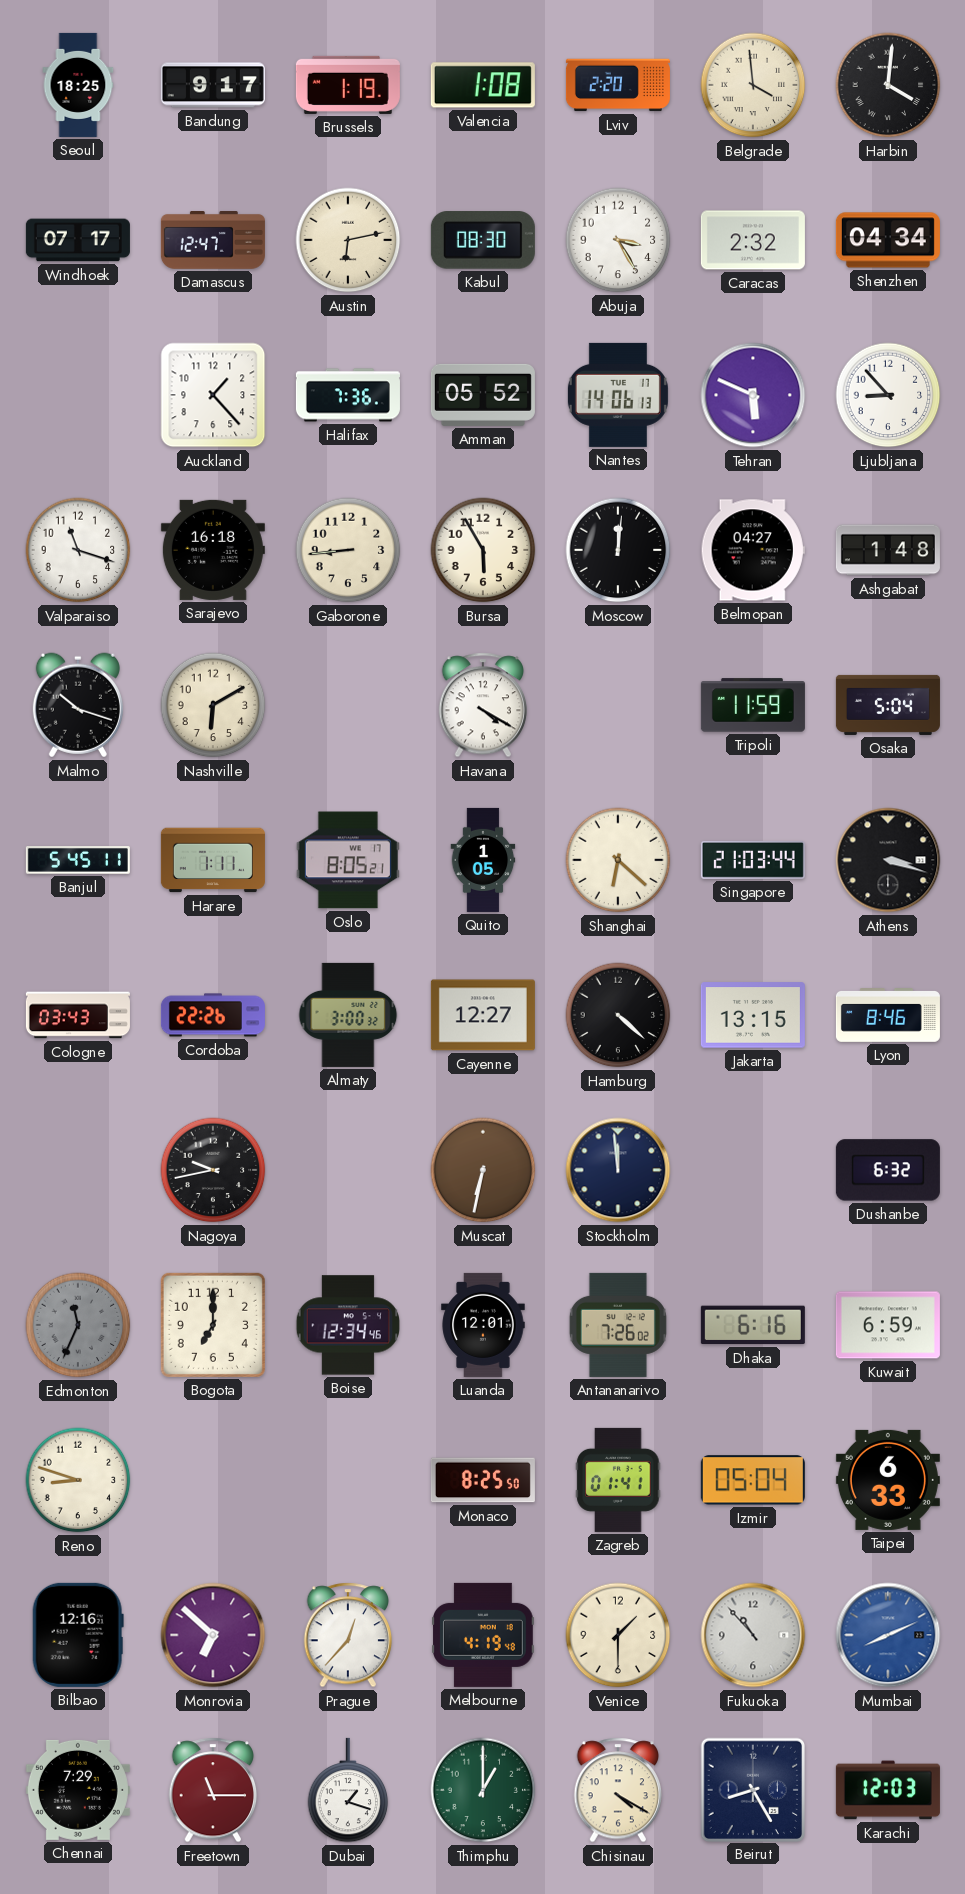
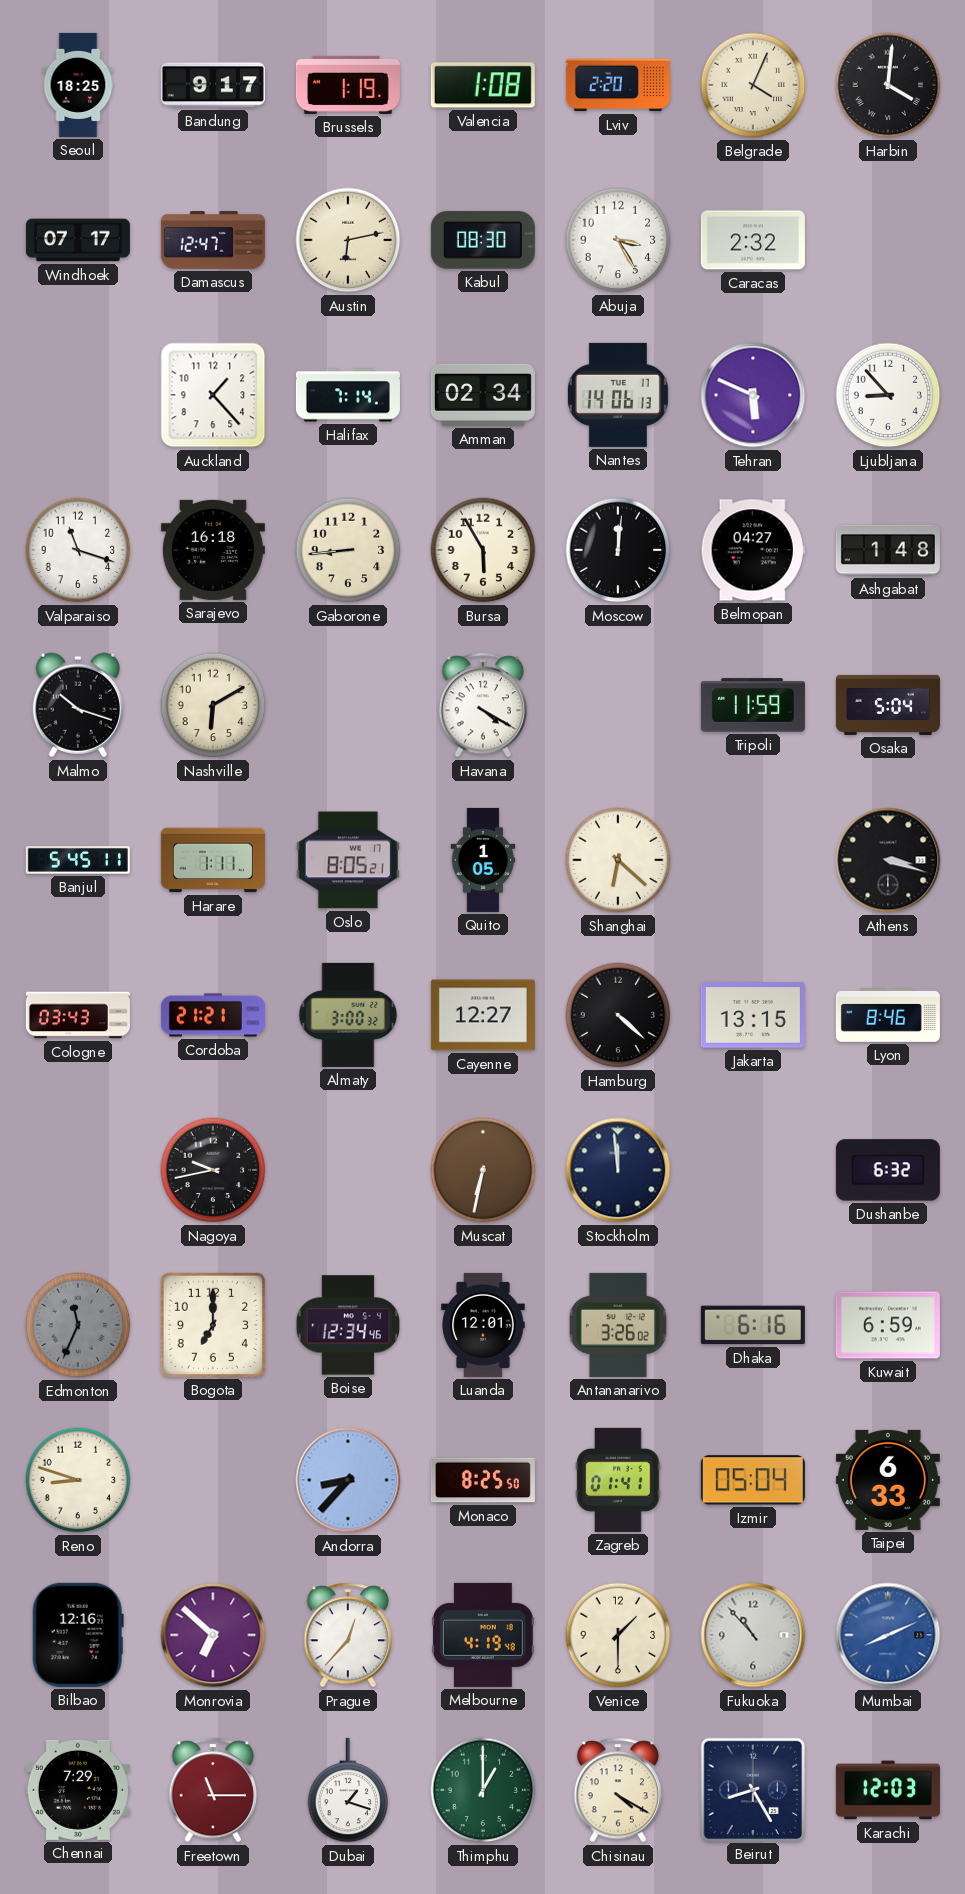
Belgrade: 3:59 -> 4:04 (753, 85)
Shenzhen: 04:34 -> none (888, 240)
Halifax: 7:36 -> 7:14 (348, 395)
Amman: 05:52 -> 02:34 (483, 395)
Singapore: 21:03 -> none (753, 860)
Cordoba: 22:26 -> 21:21 (213, 1015)
Antananarivo: 7:26 -> 3:26 (618, 1325)
Andorra: none -> 8:37 (348, 1480)
